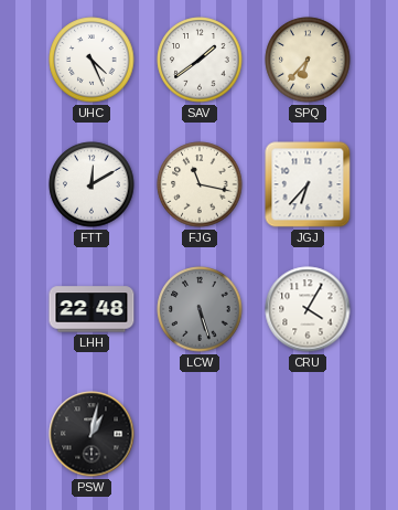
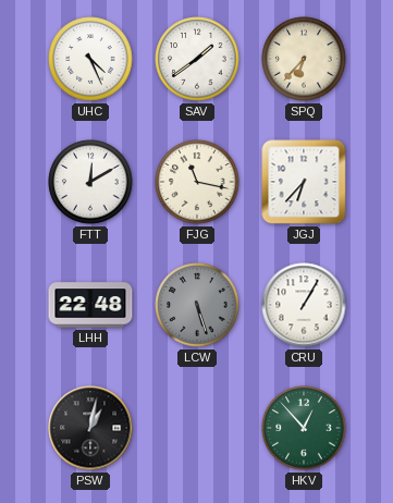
CRU: 4:05 -> 1:05 (304, 305)
HKV: none -> 12:53 (304, 428)
